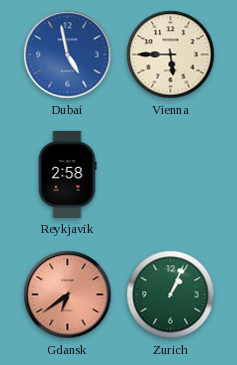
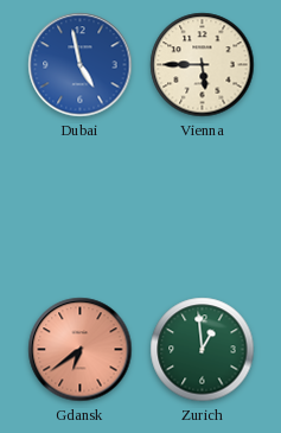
Reykjavik: 2:58 -> none (67, 174)
Zurich: 1:04 -> 12:59 (203, 350)
